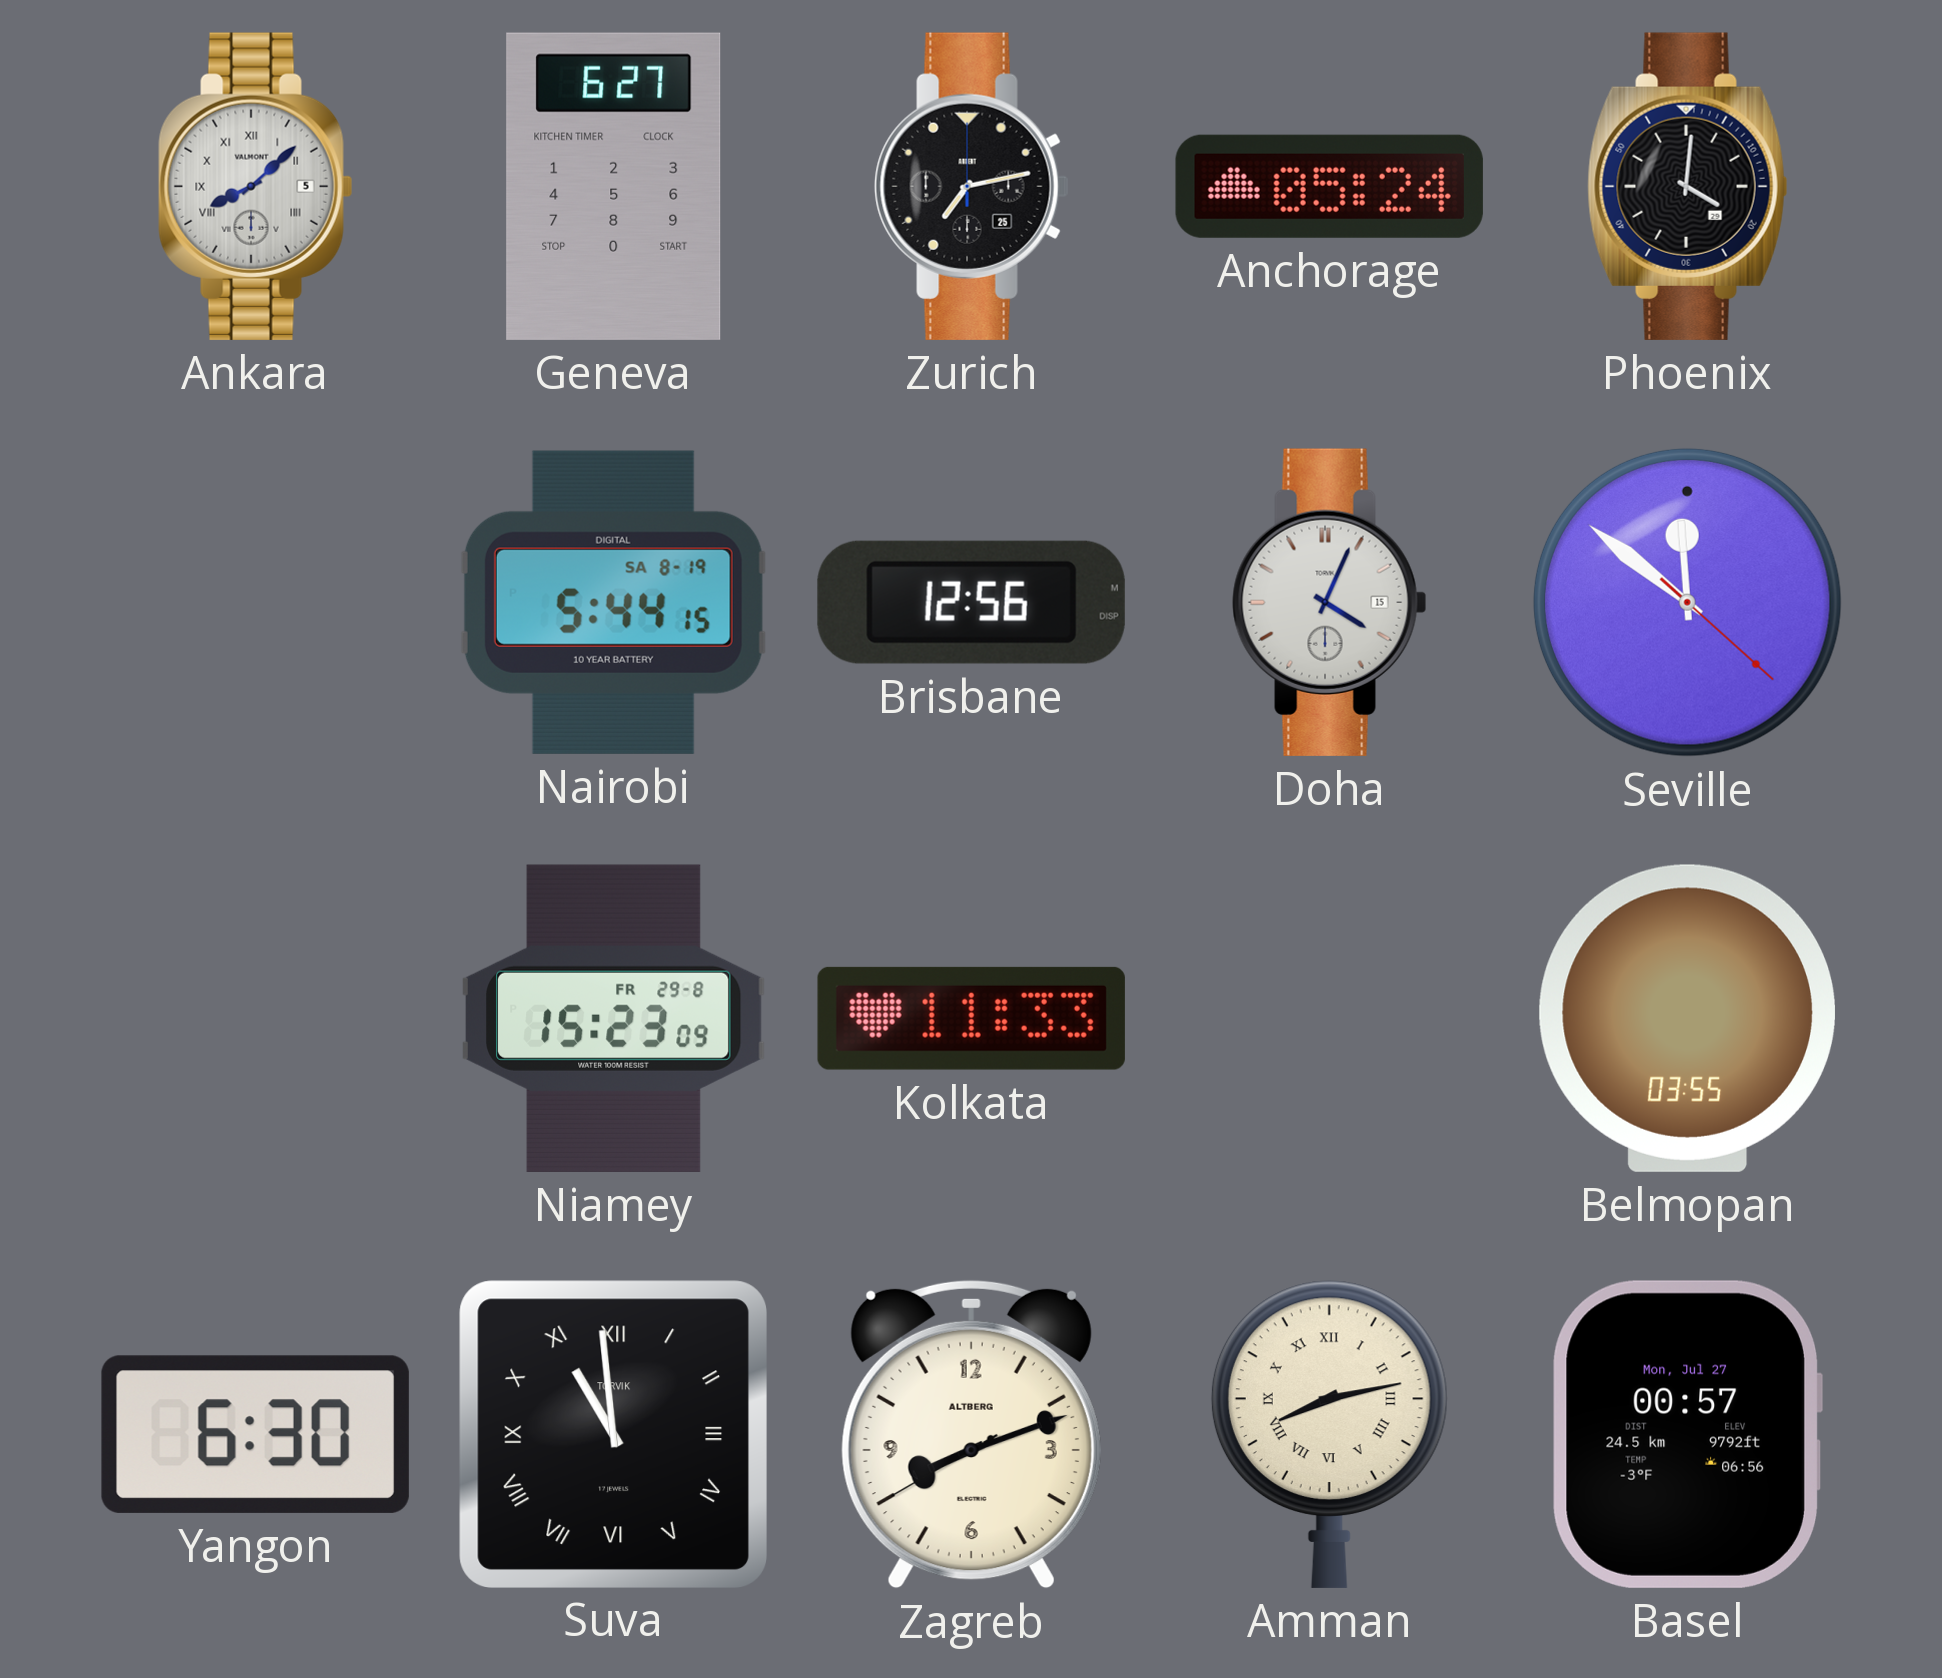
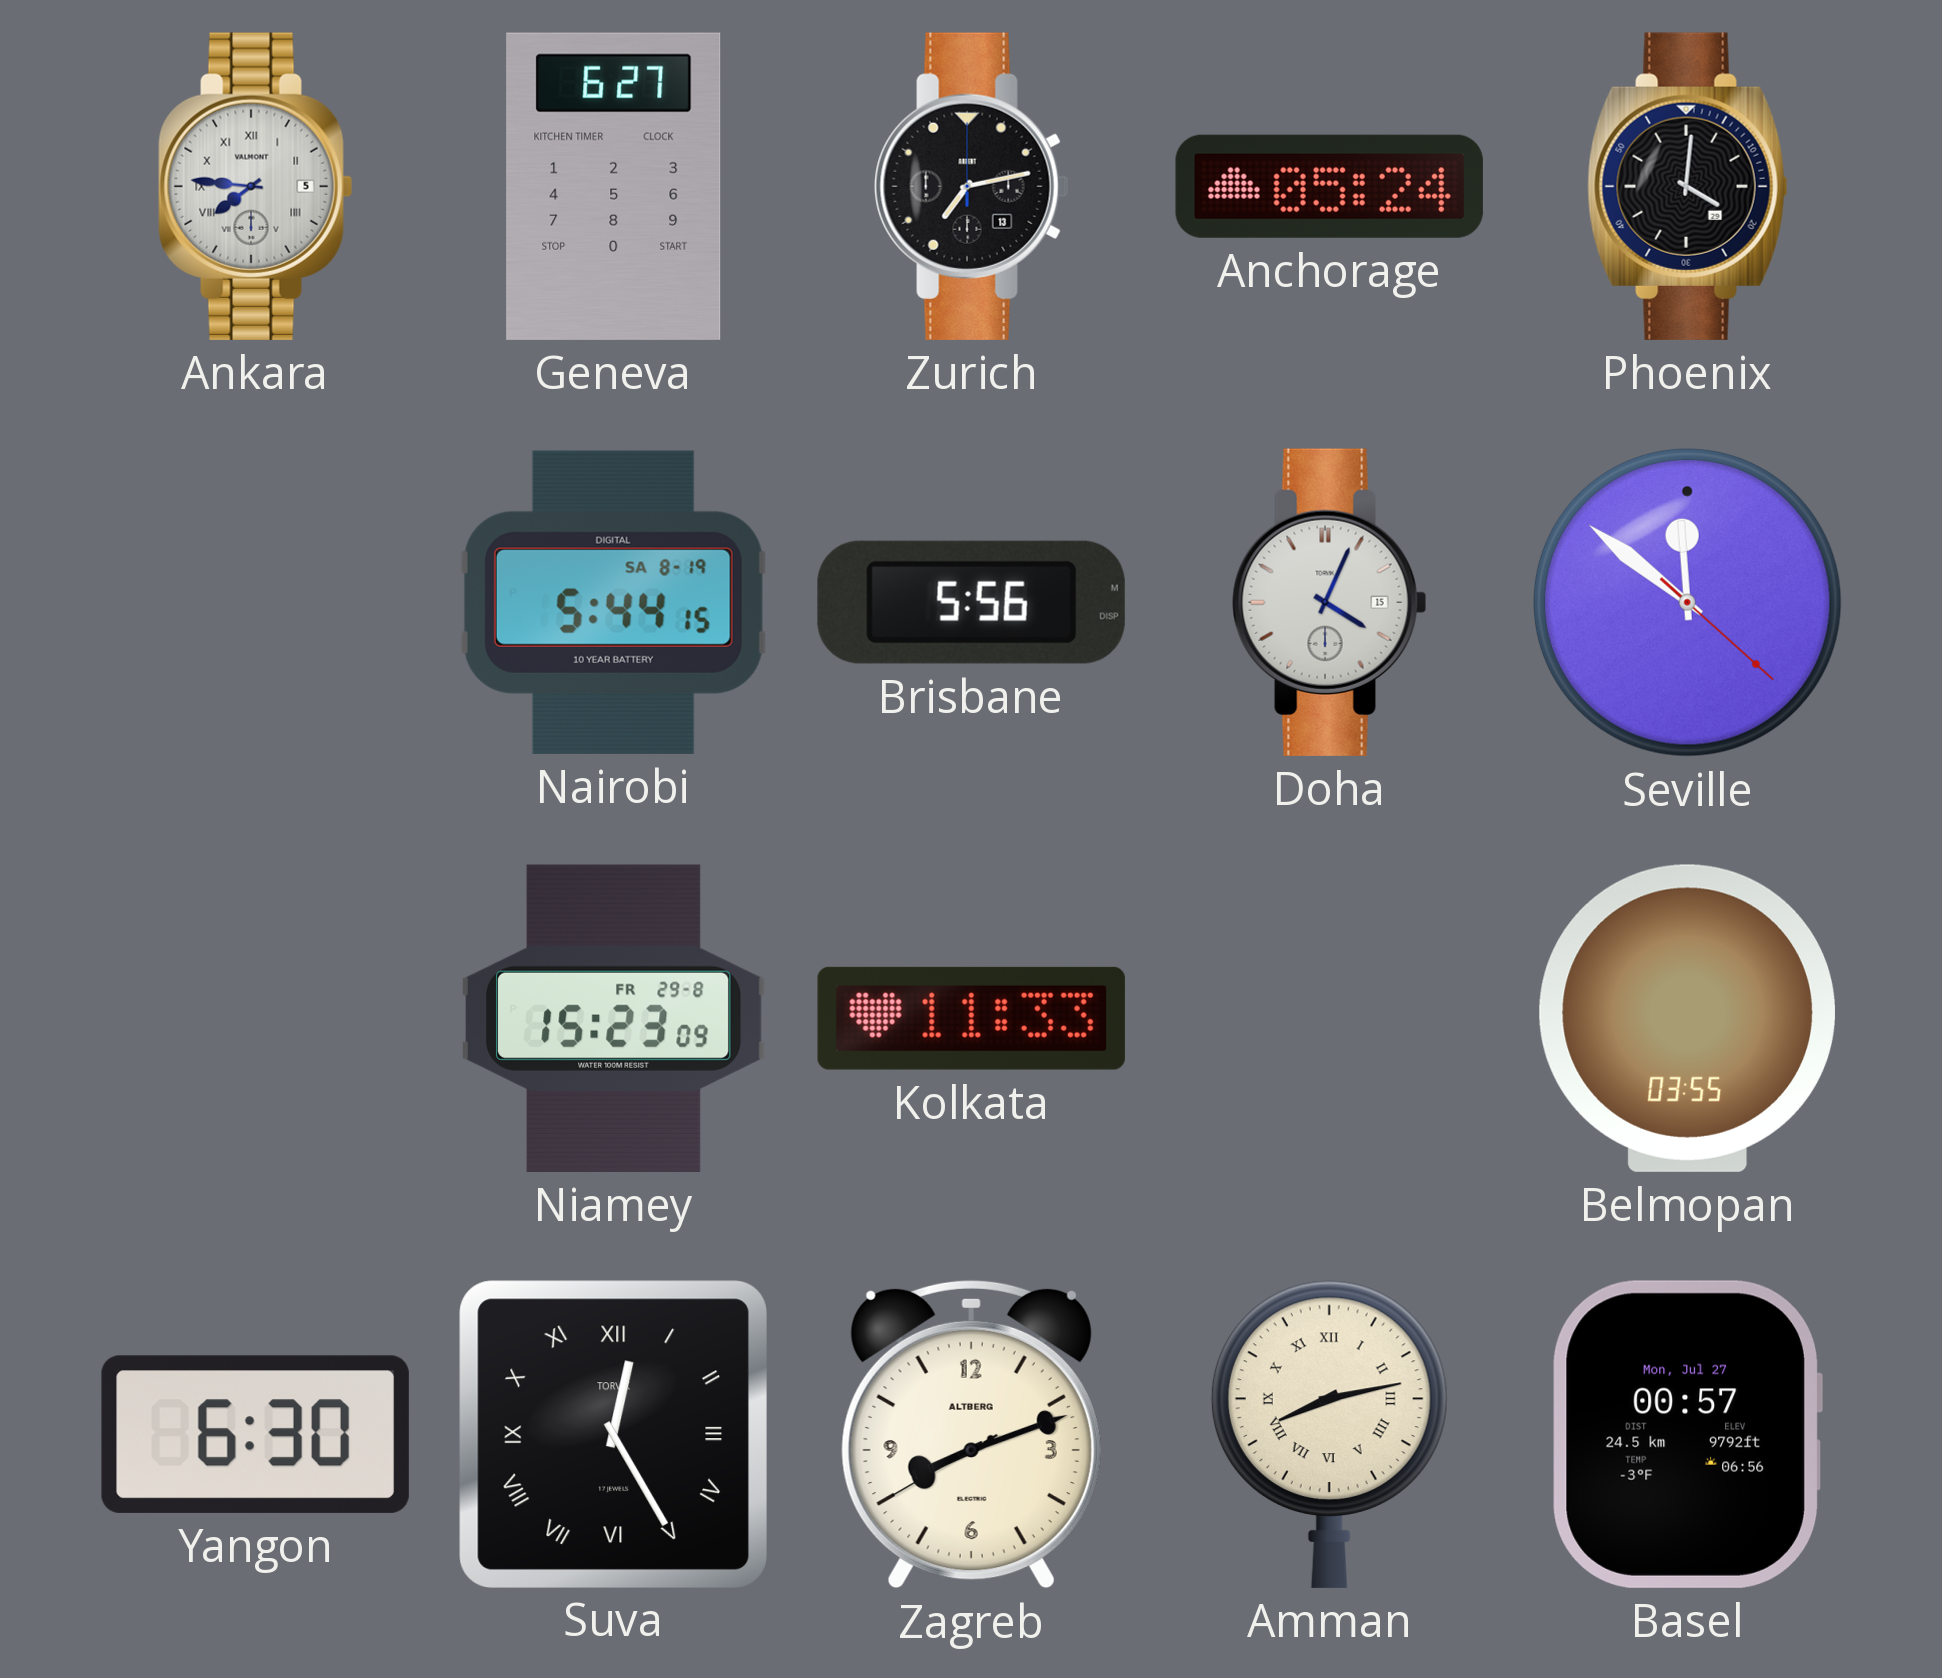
Ankara: 8:08 -> 7:46 (256, 186)
Zurich date: 25 -> 13 (972, 186)
Brisbane: 12:56 -> 5:56 (971, 602)
Suva: 10:59 -> 12:25 (613, 1434)
